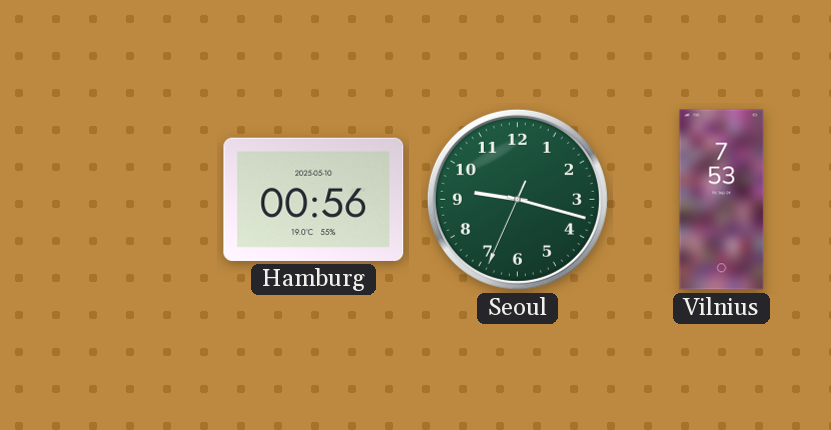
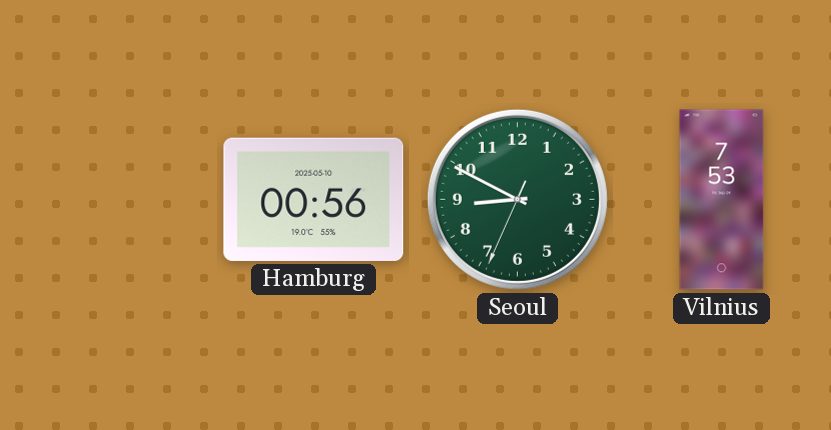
Seoul: 9:17 -> 8:49 (517, 199)
